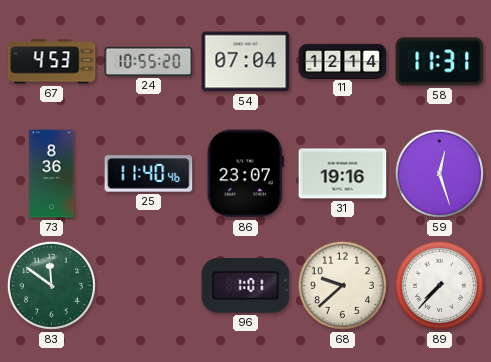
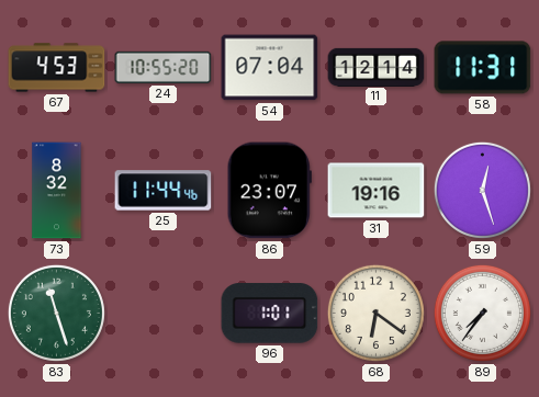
73: 8:36 -> 8:32 (57, 191)
25: 11:40 -> 11:44 (164, 191)
83: 11:51 -> 11:27 (56, 313)
68: 9:38 -> 6:21 (375, 313)
89: 7:37 -> 7:36 (482, 313)
